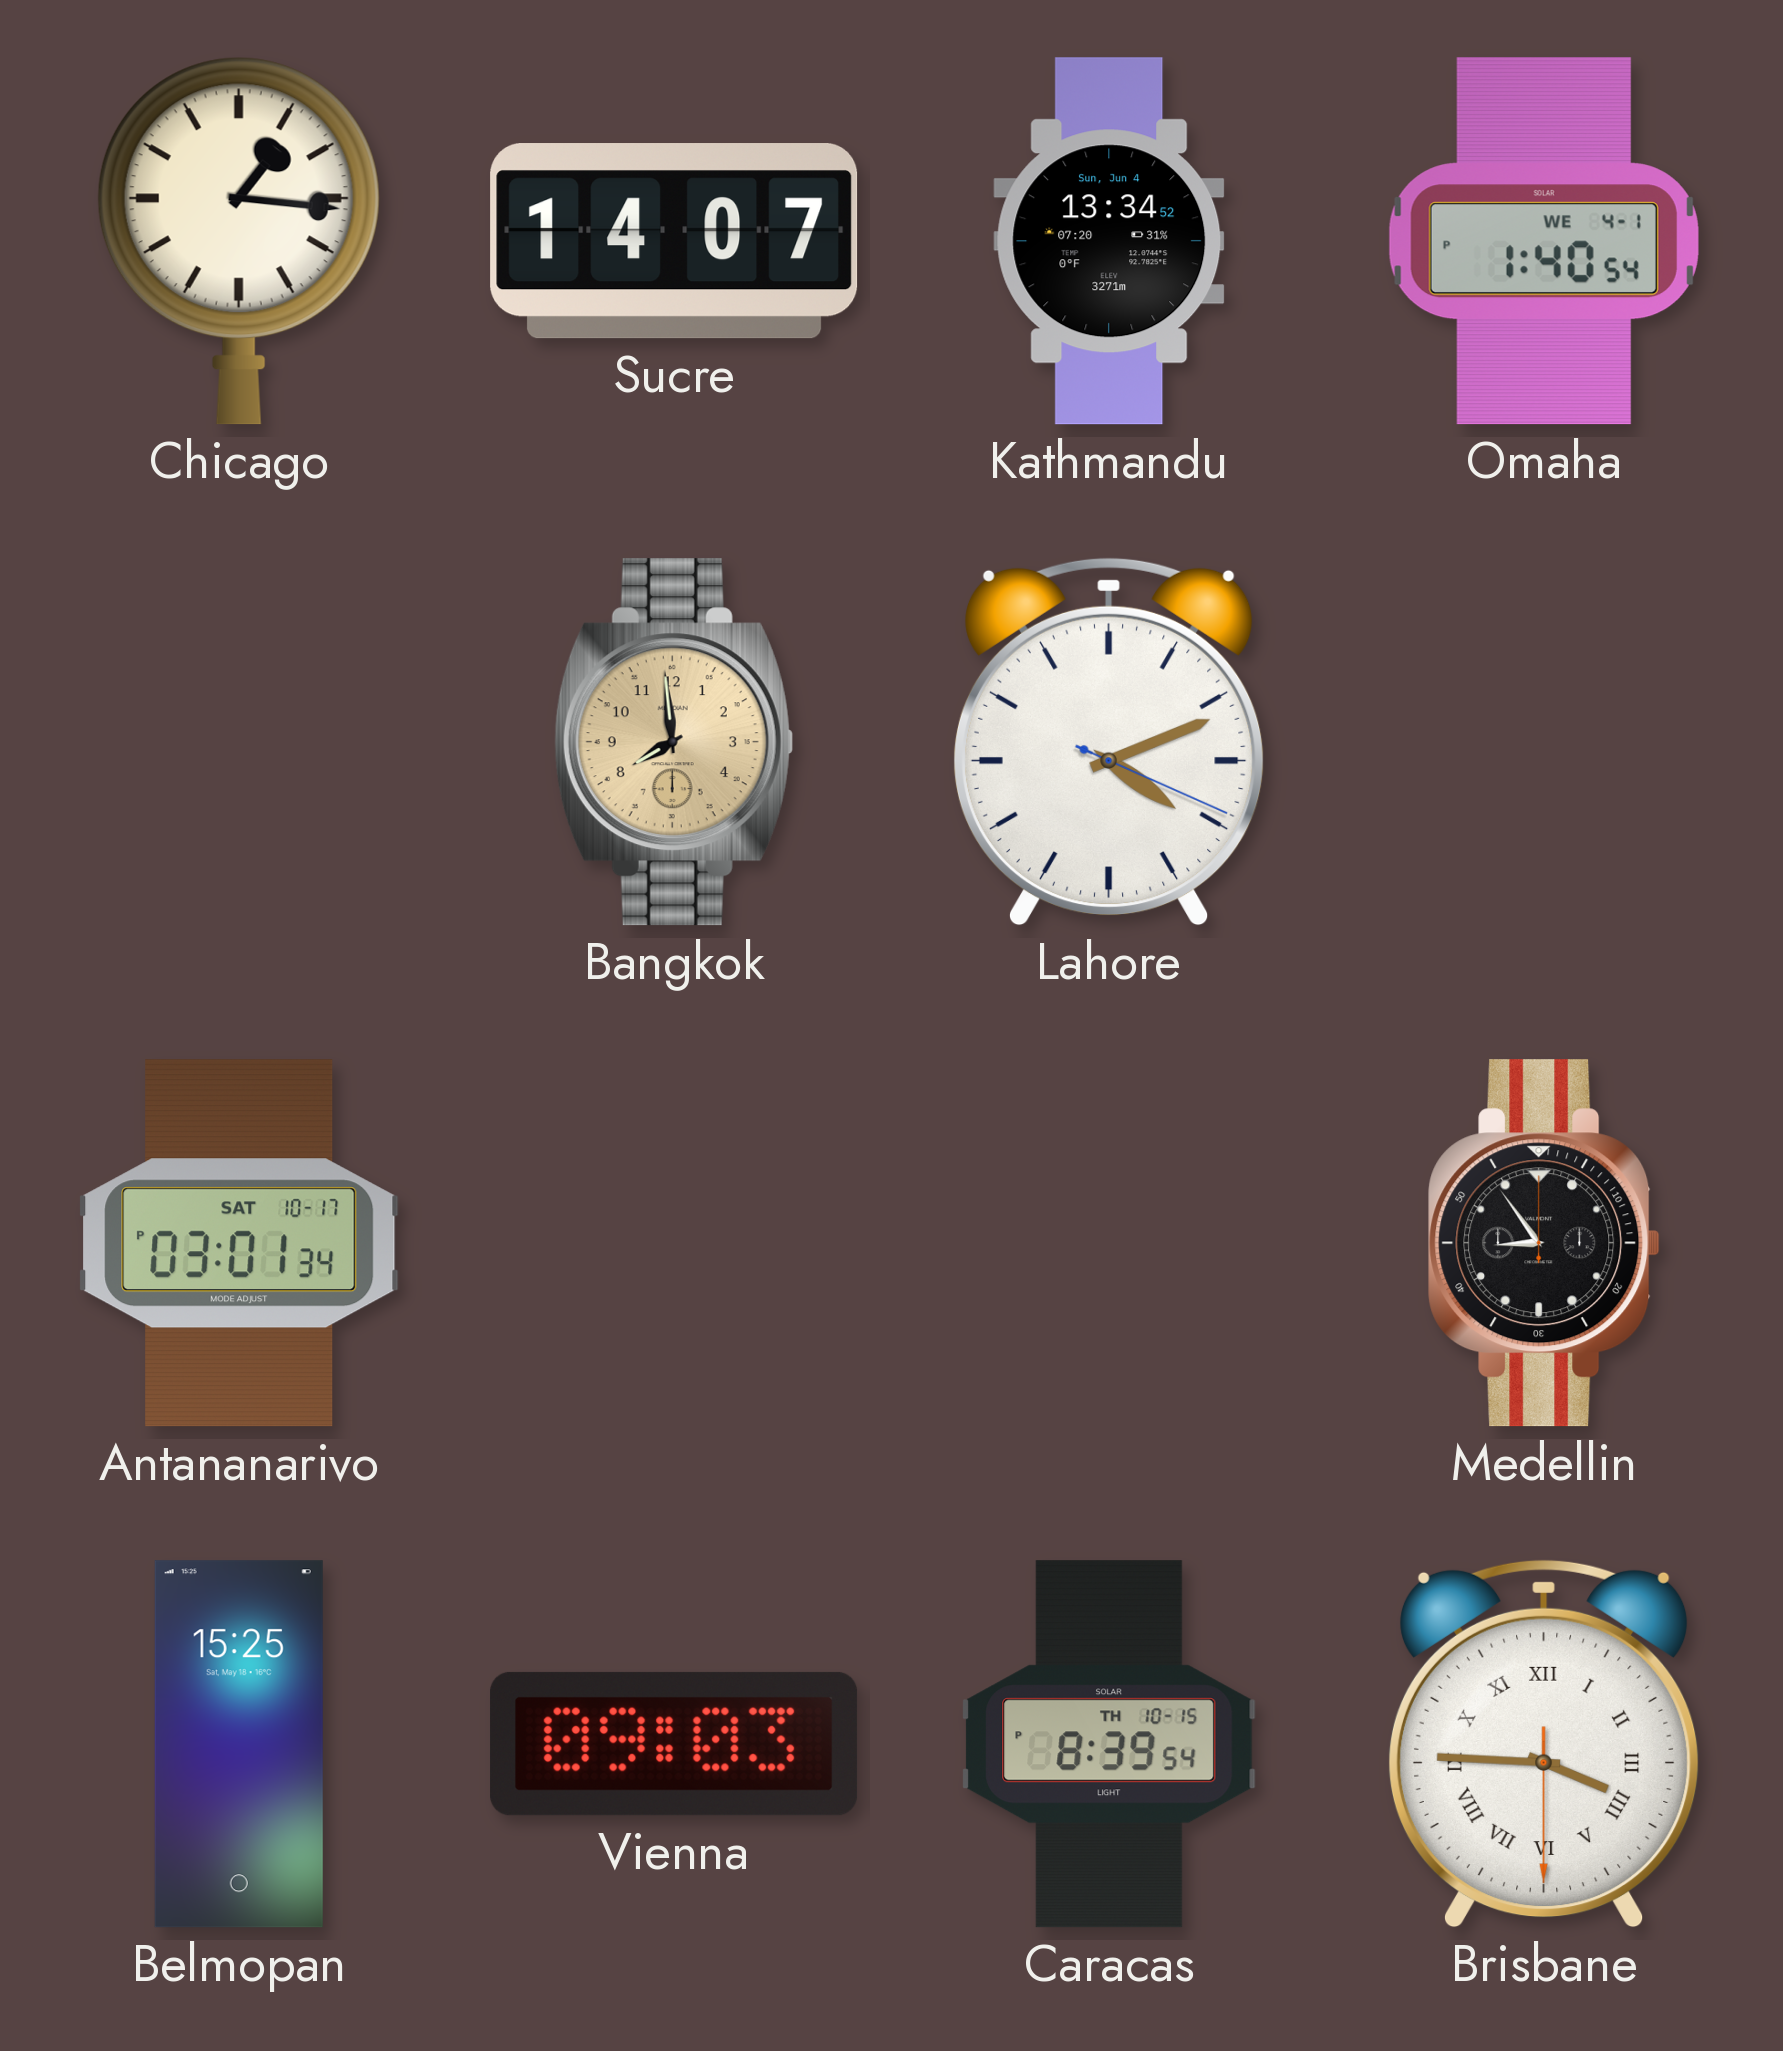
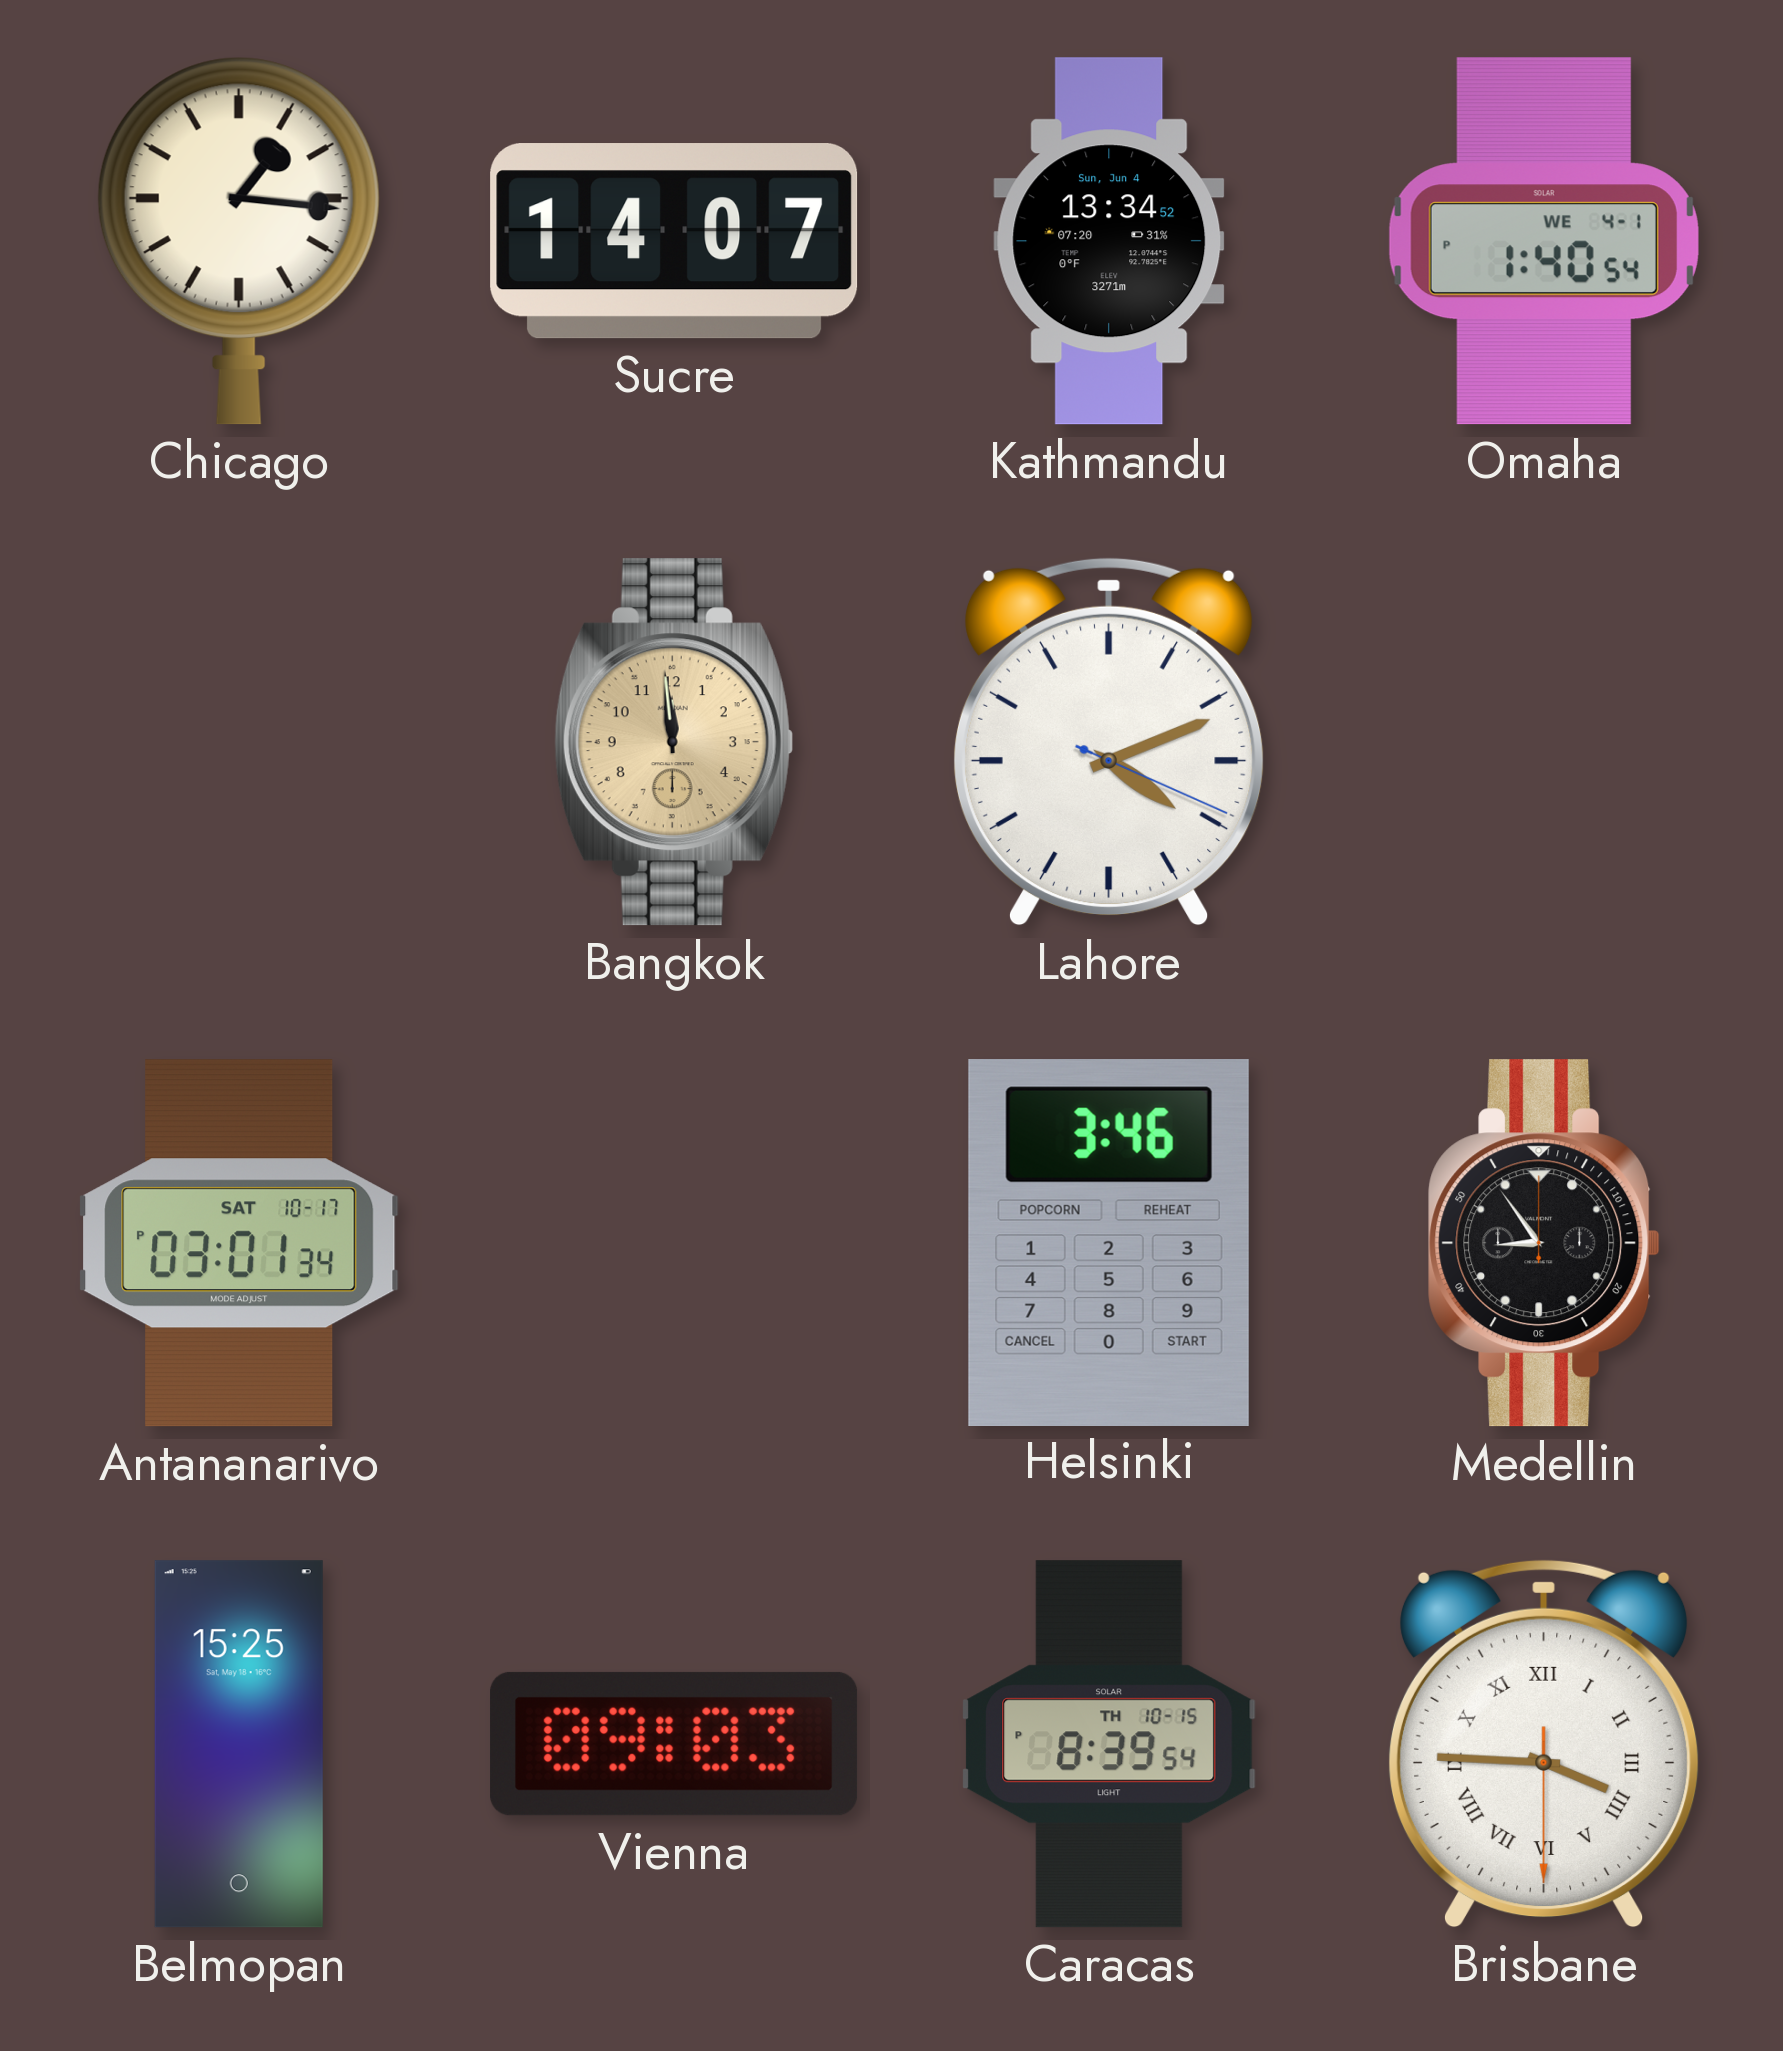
Bangkok: 7:59 -> 11:59 (673, 742)
Helsinki: none -> 3:46 (1109, 1242)
